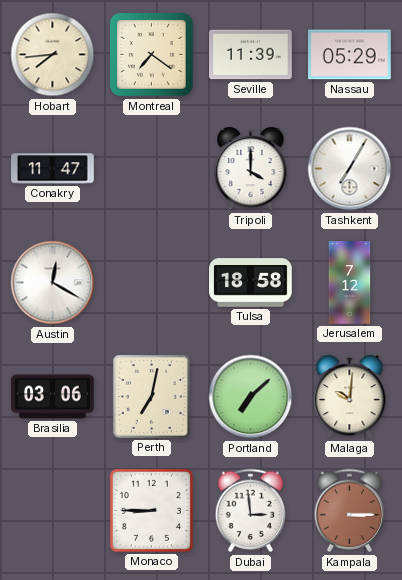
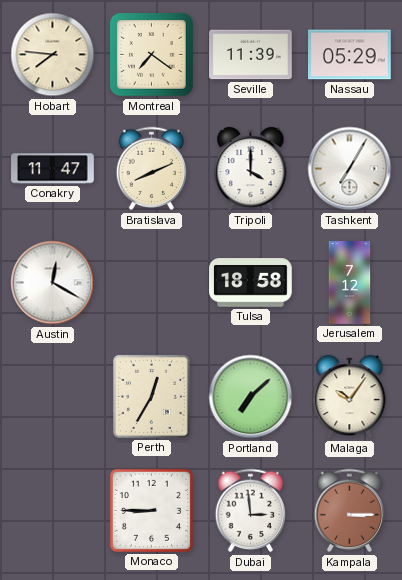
Hobart: 7:44 -> 7:46 (53, 55)
Bratislava: none -> 8:11 (152, 169)
Brasilia: 03:06 -> none (53, 397)
Perth: 7:02 -> 12:35 (151, 396)
Malaga: 10:01 -> 10:06 (350, 397)
